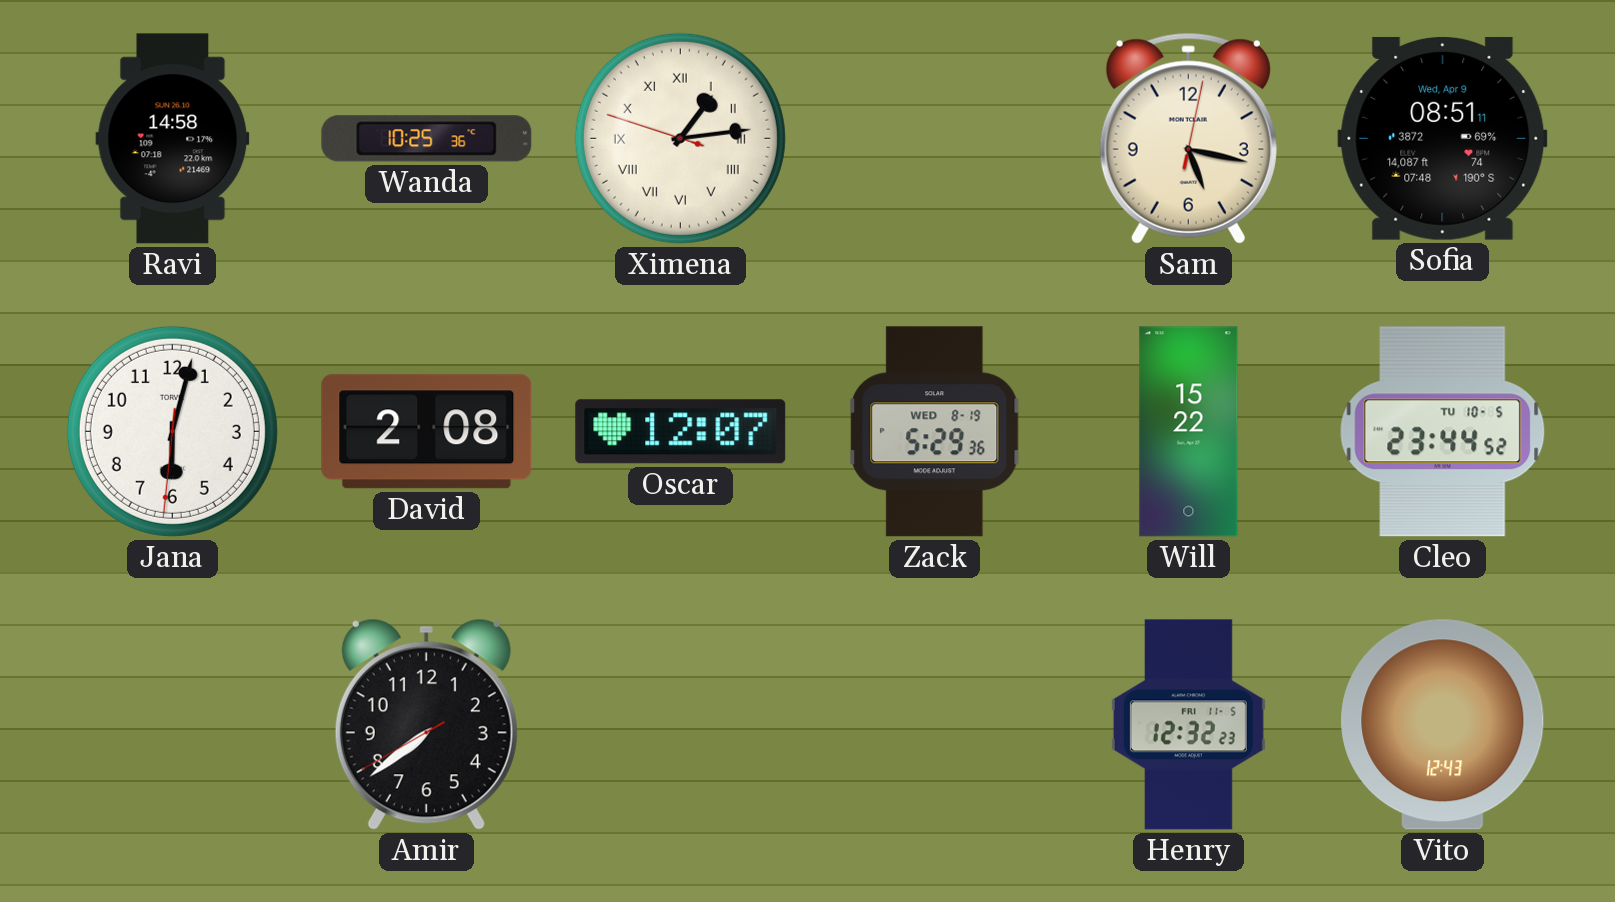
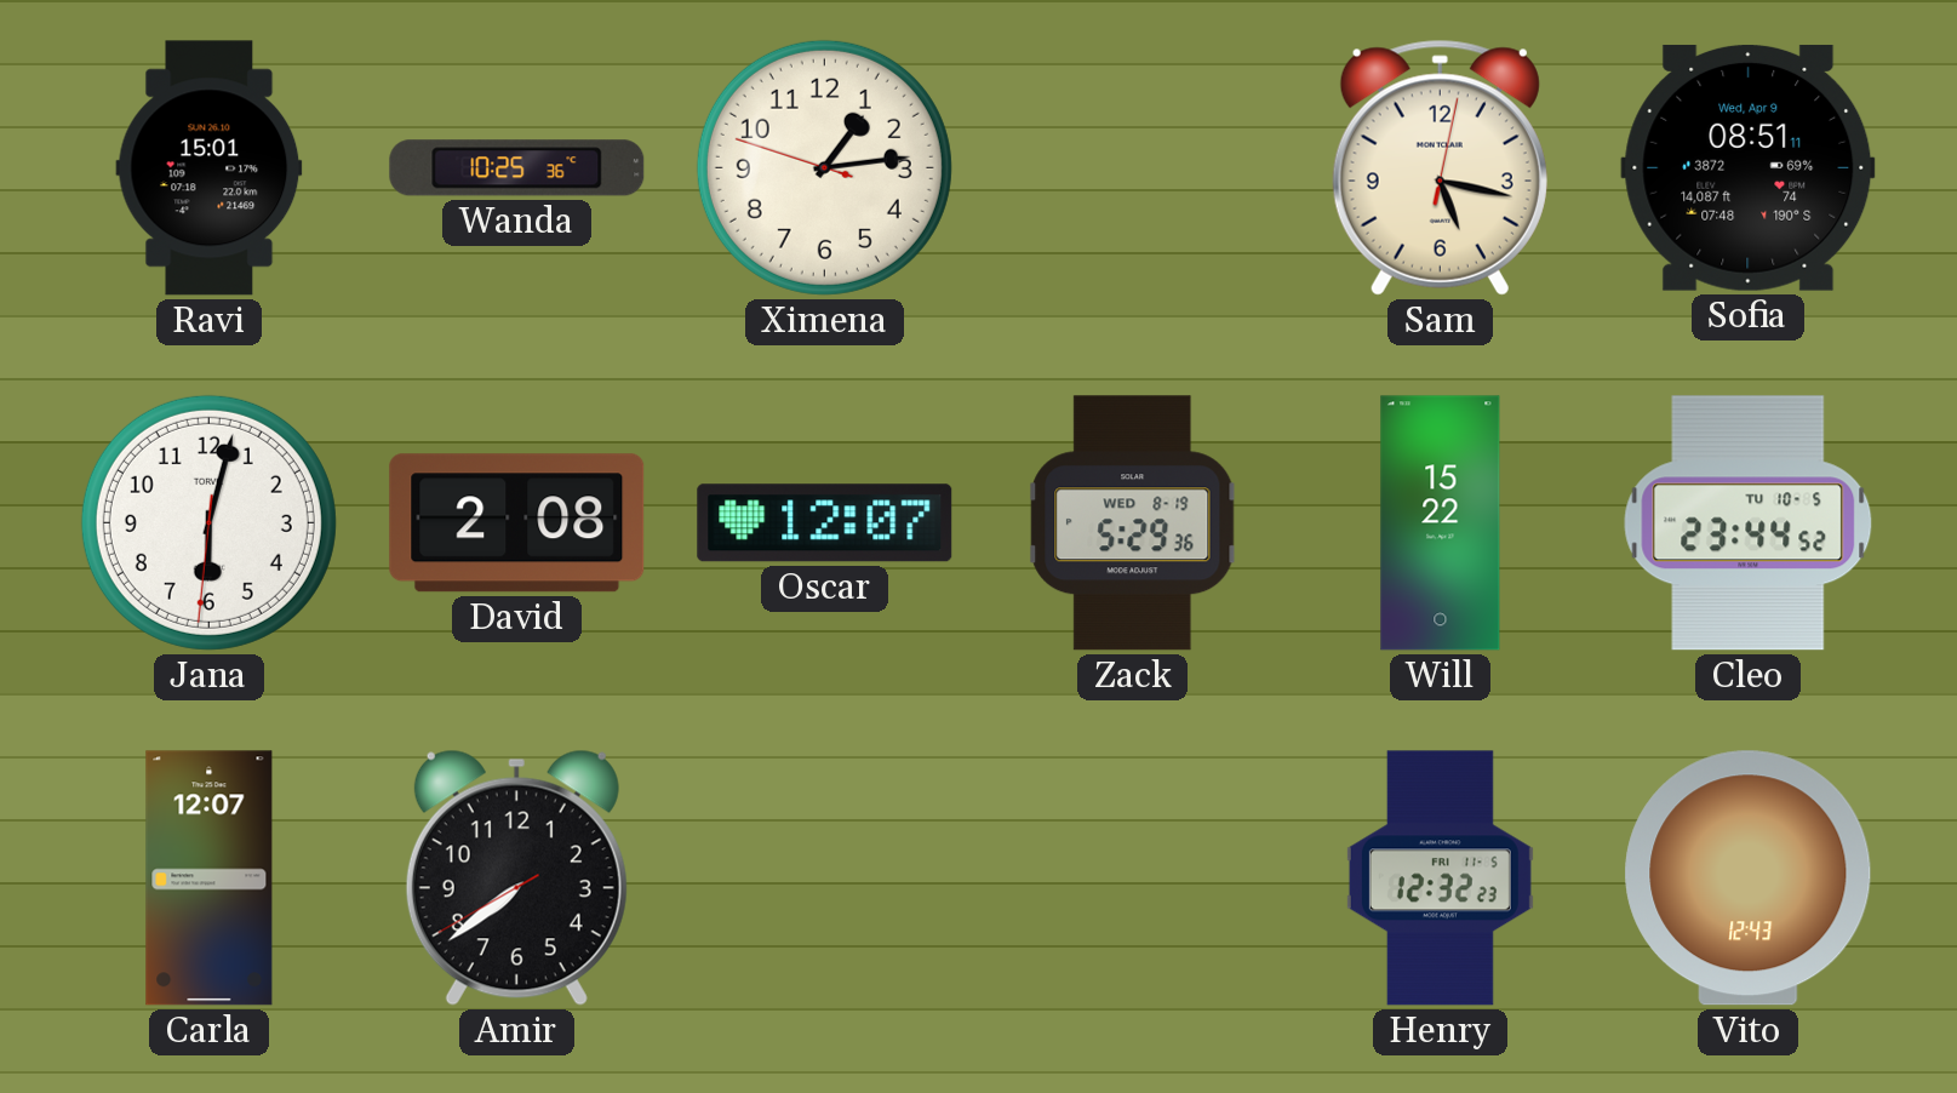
Ravi: 14:58 -> 15:01 (210, 168)
Ximena numerals: Roman -> Arabic (824, 167)
Carla: none -> 12:07 (210, 879)
